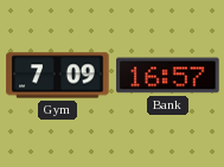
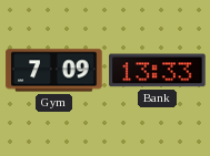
Bank: 16:57 -> 13:33 (158, 71)
